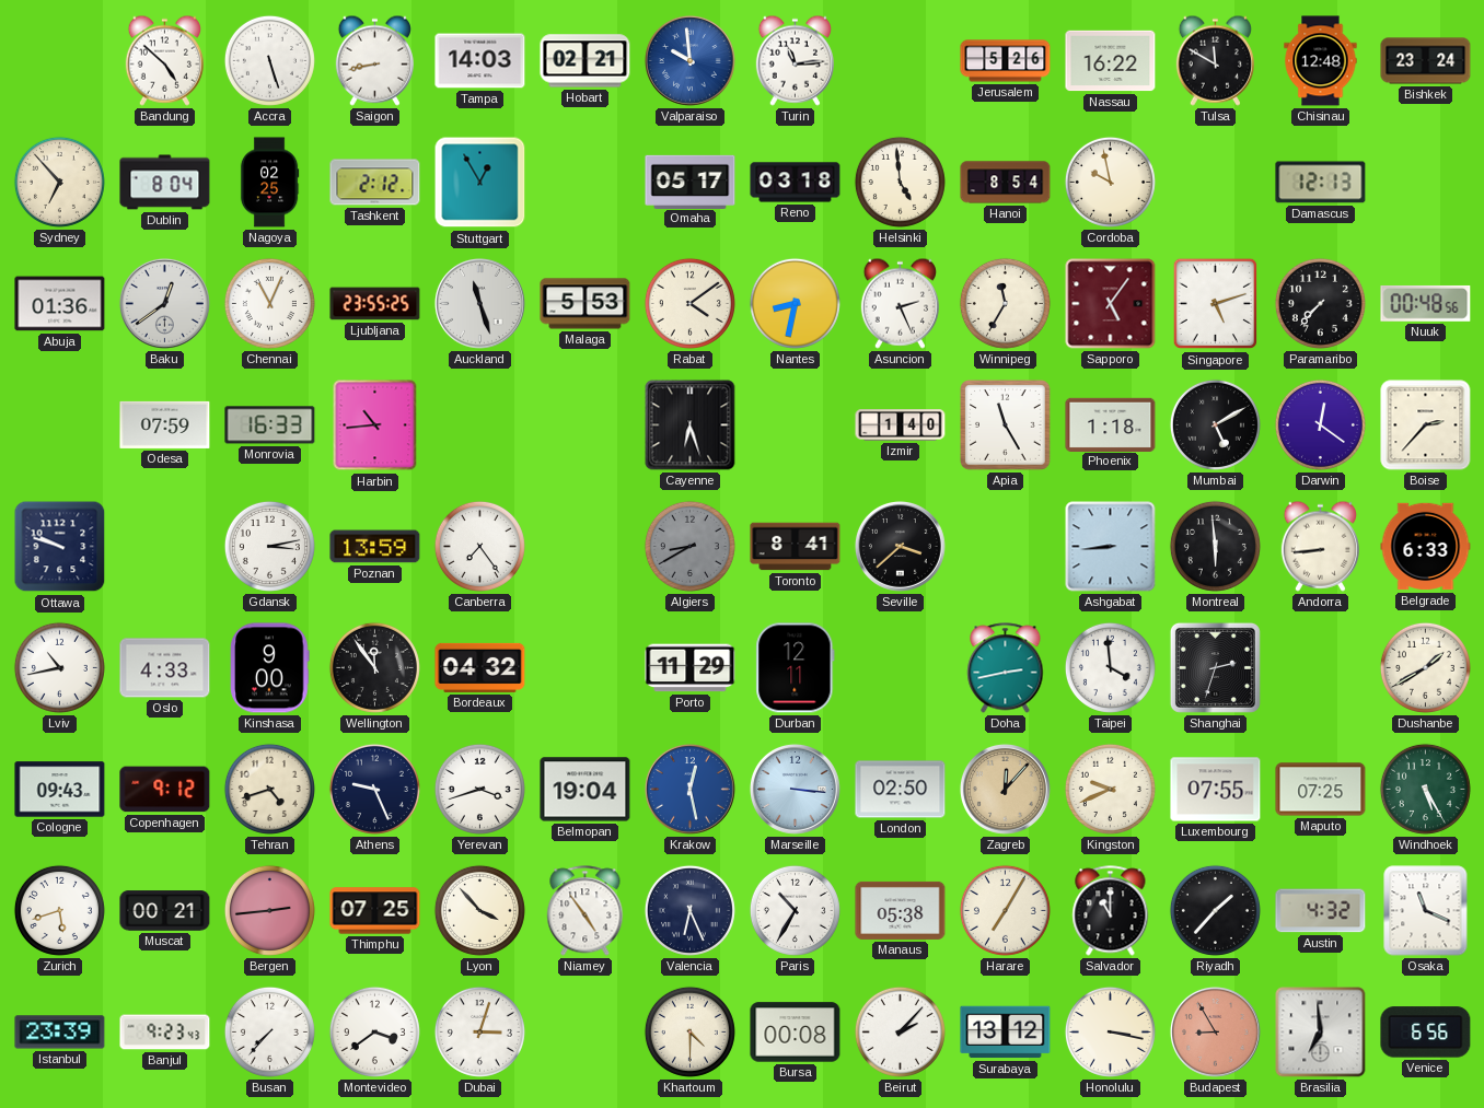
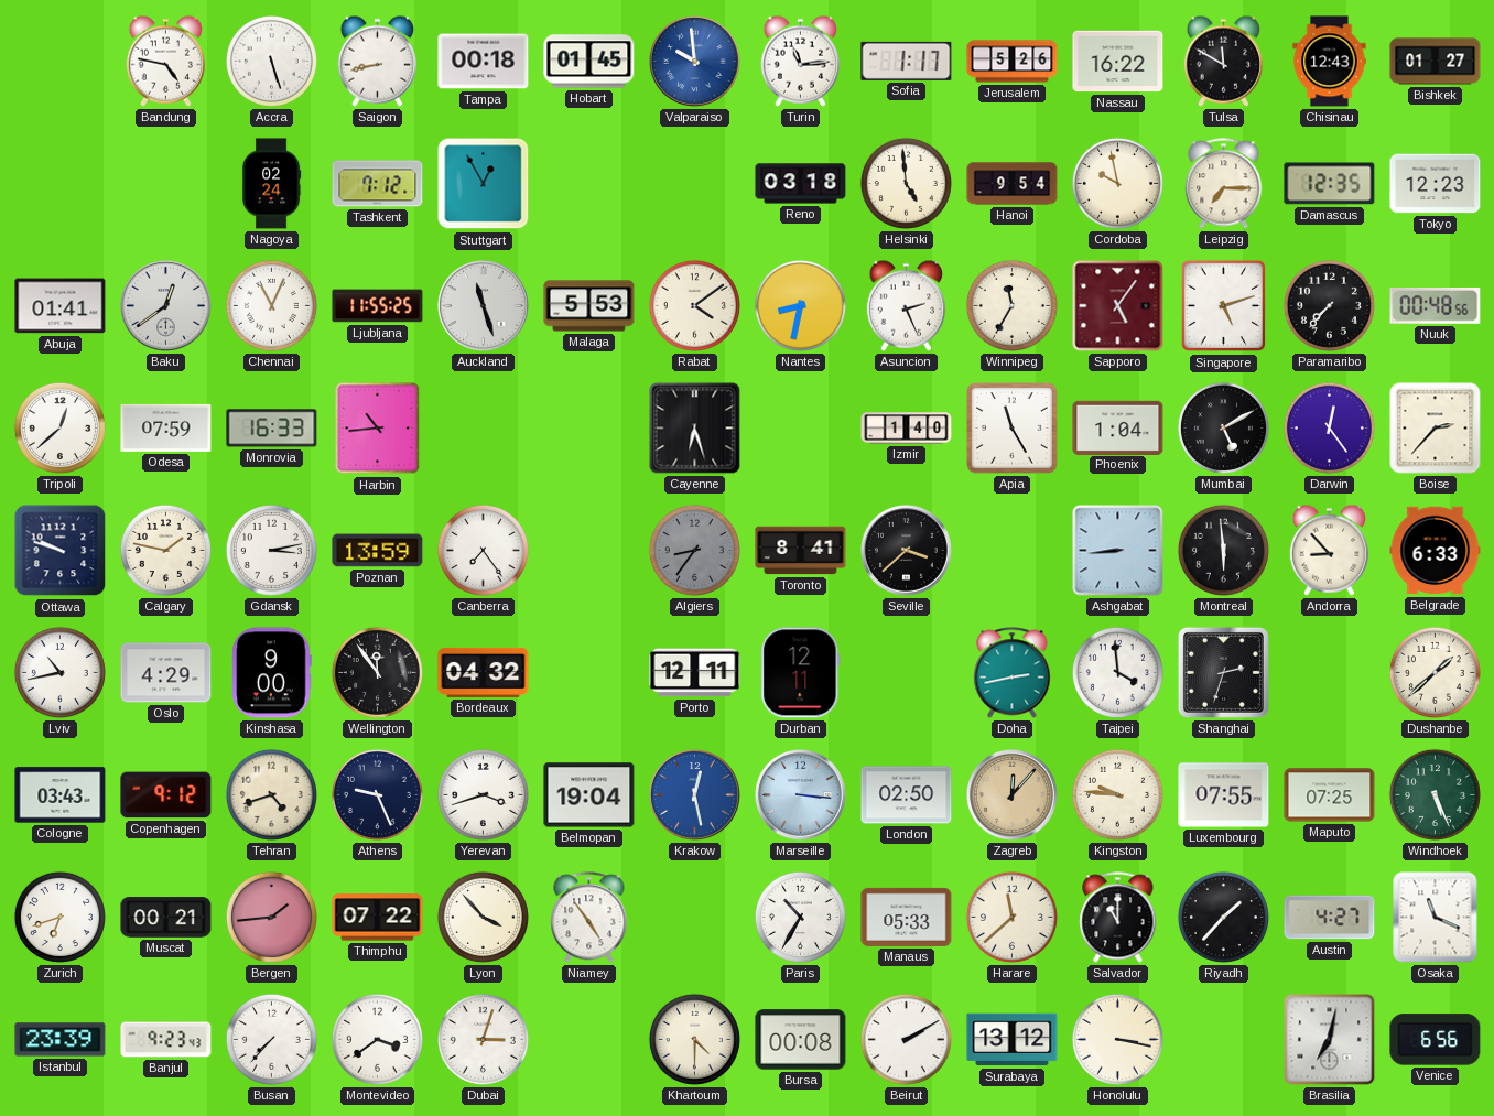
Bandung: 4:52 -> 4:47 (165, 61)
Tampa: 14:03 -> 00:18 (484, 62)
Hobart: 02:21 -> 01:45 (589, 62)
Sofia: none -> 1:17 (907, 61)
Chisinau: 12:48 -> 12:43 (1330, 62)
Bishkek: 23:24 -> 01:27 (1436, 62)
Sydney: 6:53 -> none (59, 182)
Dublin: 8:04 -> none (165, 183)
Nagoya: 02:25 -> 02:24 (271, 184)
Tashkent: 2:12 -> 7:12 (378, 184)
Omaha: 05:17 -> none (691, 182)
Hanoi: 8:54 -> 9:54 (1013, 184)
Leipzig: none -> 7:15 (1224, 184)
Damascus: 12:13 -> 12:35 (1330, 184)
Tokyo: none -> 12:23 (1436, 184)
Abuja: 01:36 -> 01:41 (61, 306)
Ljubljana: 23:55 -> 11:55 (378, 306)
Tripoli: none -> 12:38 (59, 427)
Phoenix: 1:18 -> 1:04 (1118, 427)
Darwin: 12:21 -> 12:24 (1329, 427)
Calgary: none -> 1:47 (165, 550)
Algiers: 8:40 -> 8:36 (694, 550)
Andorra: 8:44 -> 8:53 (1329, 550)
Oslo: 4:33 -> 4:29 (166, 673)
Porto: 11:29 -> 12:11 (695, 673)
Dushanbe: 1:40 -> 1:38 (1435, 672)
Cologne: 09:43 -> 03:43 (61, 795)
Kingston: 9:41 -> 9:46 (1117, 794)
Windhoek: 5:25 -> 5:26 (1435, 794)
Zurich: 5:42 -> 6:42 (59, 917)
Bergen: 2:44 -> 1:44 (271, 917)
Thimphu: 07:25 -> 07:22 (378, 918)
Valencia: 6:26 -> none (689, 910)
Manaus: 05:38 -> 05:33 (907, 917)
Harare: 7:05 -> 11:38 (1011, 917)
Austin: 4:32 -> 4:27 (1330, 918)
Beirut: 2:07 -> 2:10 (906, 1039)
Budapest: 8:55 -> none (1215, 1031)
Brasilia: 6:59 -> 7:02 (1330, 1040)
